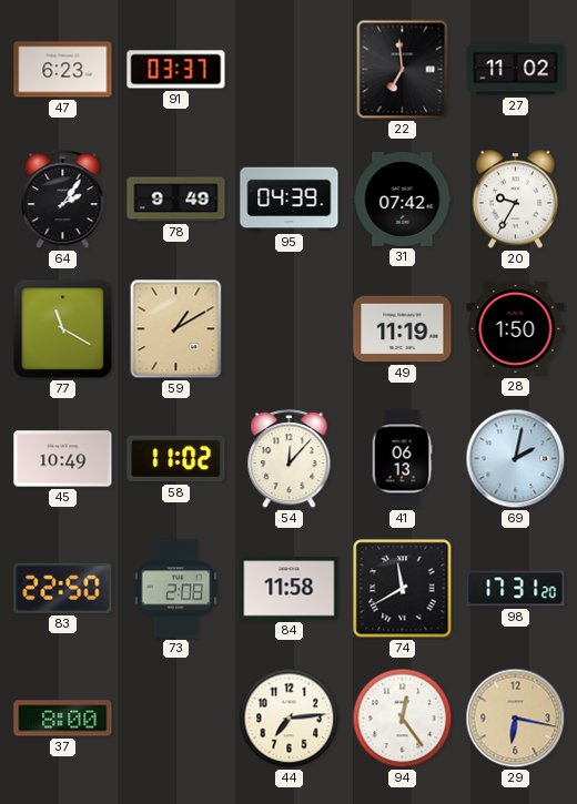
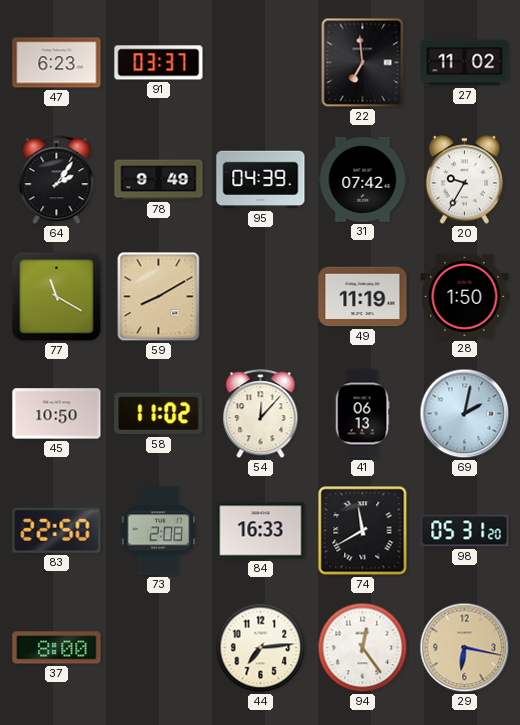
59: 1:10 -> 8:10 (159, 297)
45: 10:49 -> 10:50 (57, 414)
84: 11:58 -> 16:33 (261, 531)
98: 17:31 -> 05:31 (465, 531)
